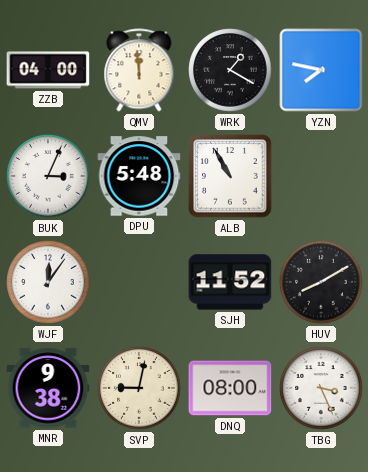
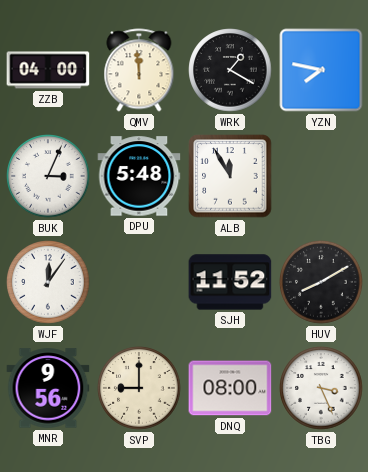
ALB: 10:55 -> 11:55 (230, 176)
MNR: 9:38 -> 9:56 (48, 388)
SVP: 9:02 -> 9:00 (139, 388)
